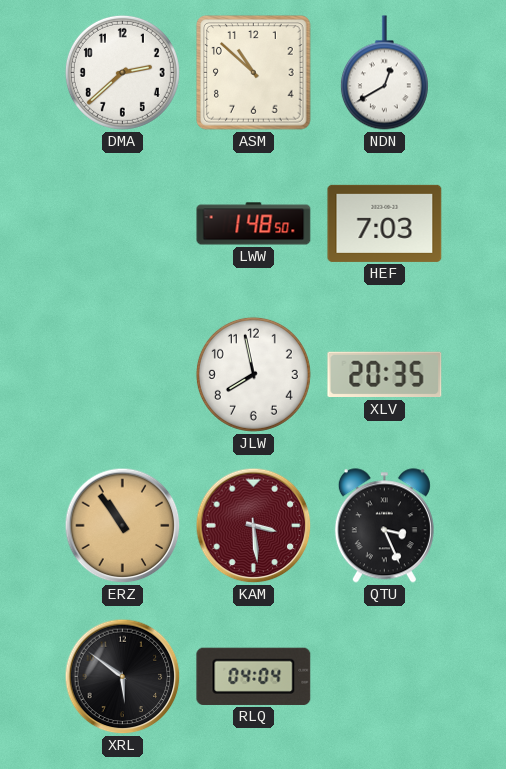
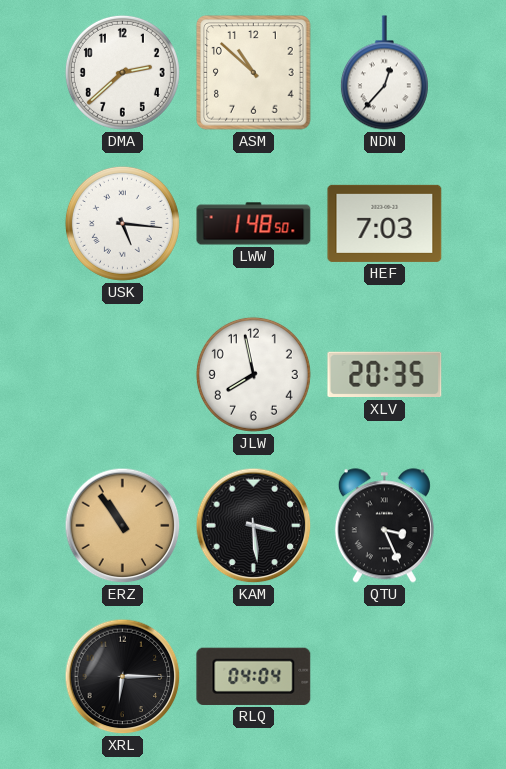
NDN: 12:40 -> 12:37 (384, 73)
USK: none -> 5:16 (122, 223)
KAM dial: burgundy -> black (254, 526)
XRL: 5:51 -> 6:15 (123, 677)
